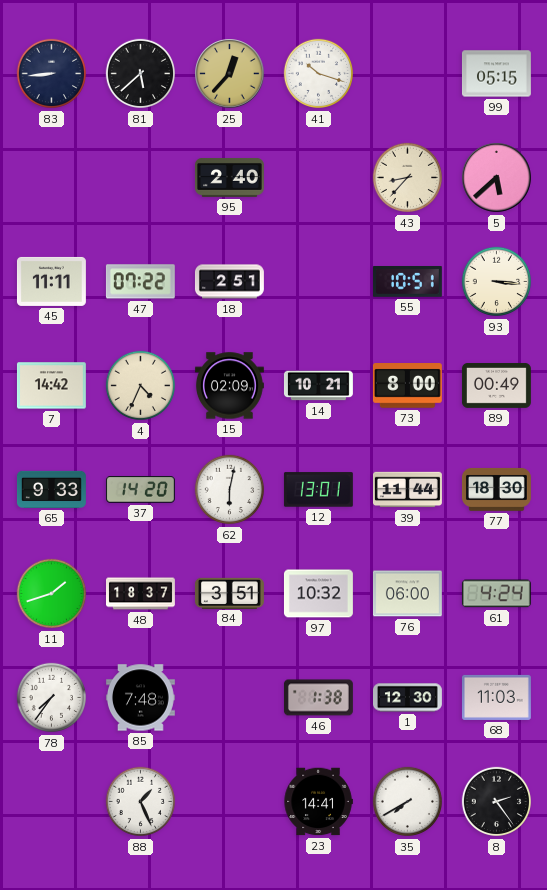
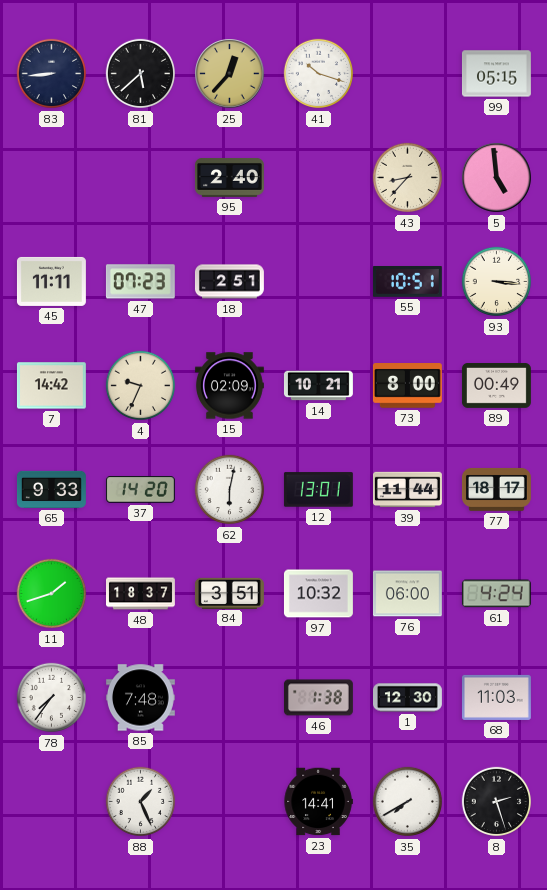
5: 5:38 -> 4:59 (497, 178)
47: 07:22 -> 07:23 (140, 282)
4: 4:34 -> 9:34 (141, 386)
77: 18:30 -> 18:17 (496, 490)
8: 2:24 -> 2:27 (497, 802)
